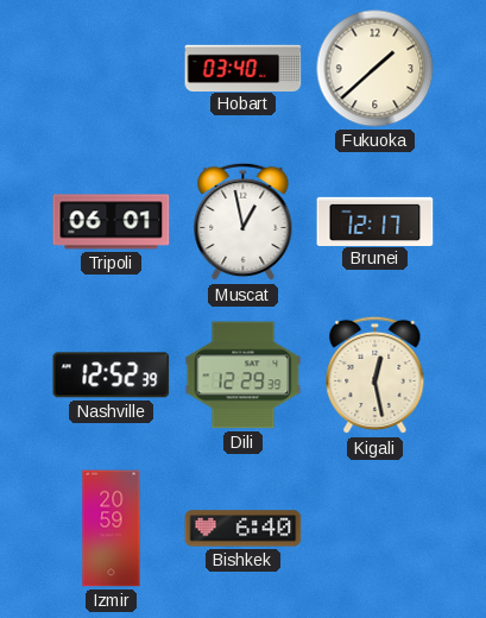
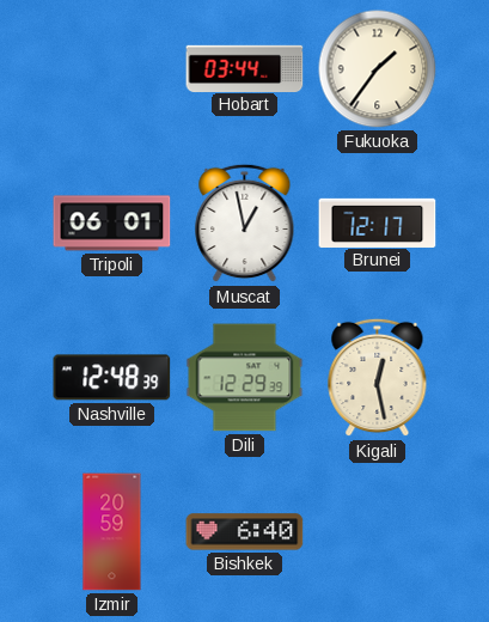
Hobart: 03:40 -> 03:44 (245, 68)
Fukuoka: 1:38 -> 1:36 (378, 69)
Nashville: 12:52 -> 12:48 (112, 378)
